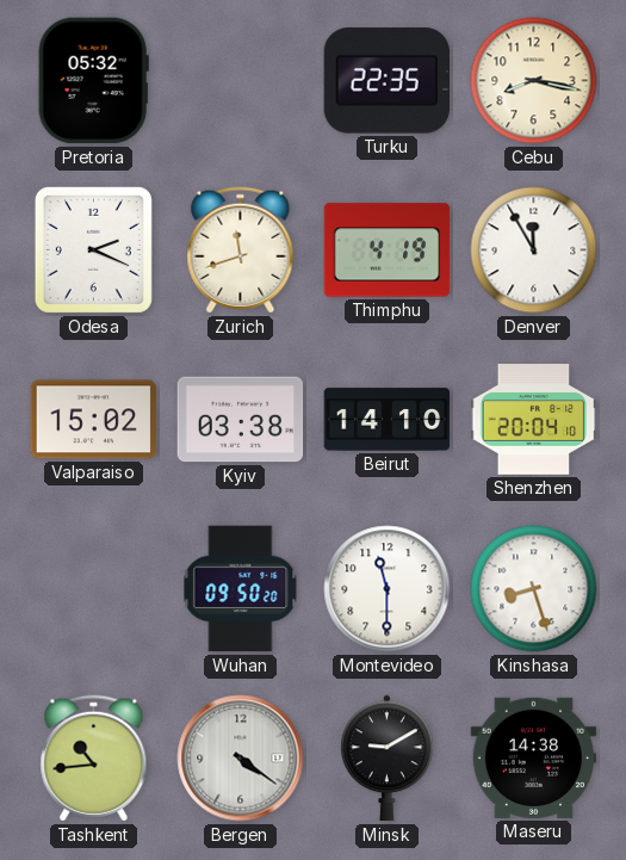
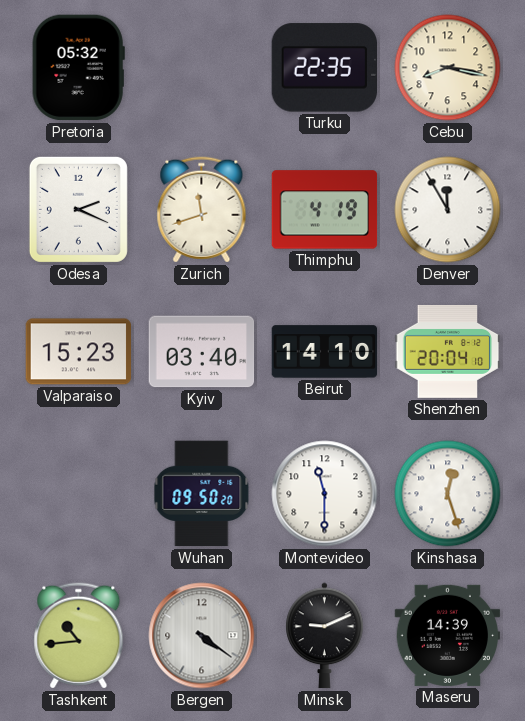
Valparaiso: 15:02 -> 15:23 (79, 352)
Kyiv: 03:38 -> 03:40 (202, 352)
Kinshasa: 8:27 -> 12:27 (448, 494)
Minsk: 9:10 -> 9:11 (325, 636)
Maseru: 14:38 -> 14:39 (448, 635)
